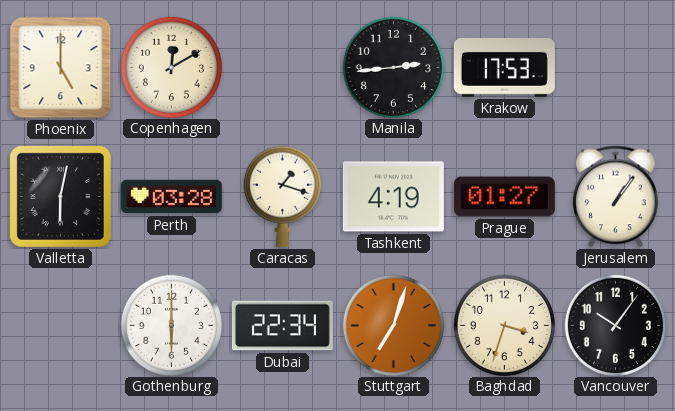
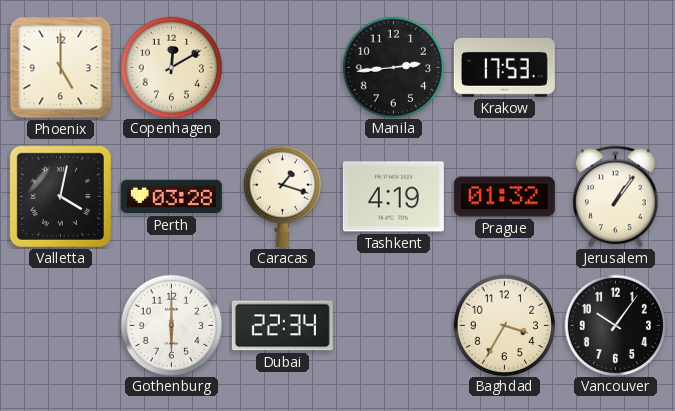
Valletta: 6:02 -> 4:02 (60, 196)
Prague: 01:27 -> 01:32 (504, 197)
Stuttgart: 7:03 -> none (393, 325)
Baghdad: 3:33 -> 3:35 (504, 325)
